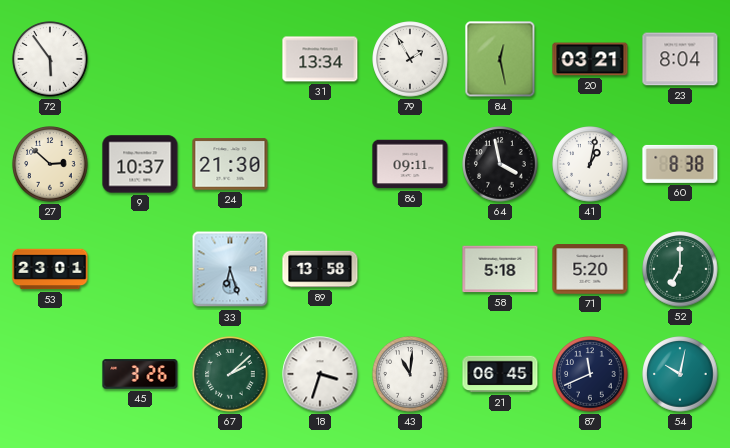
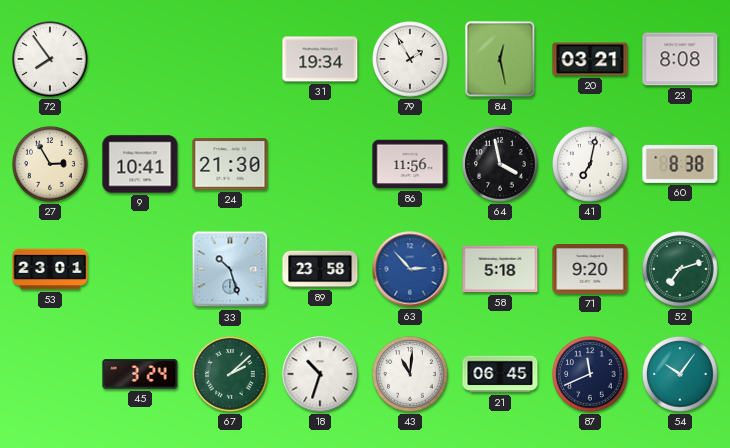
72: 5:54 -> 7:54 (50, 59)
31: 13:34 -> 19:34 (320, 59)
23: 8:04 -> 8:08 (680, 59)
27: 2:52 -> 2:55 (50, 164)
9: 10:37 -> 10:41 (140, 164)
86: 09:11 -> 11:56 (410, 164)
41: 1:02 -> 7:02 (590, 164)
33: 6:27 -> 10:27 (230, 269)
89: 13:58 -> 23:58 (320, 269)
63: none -> 2:53 (410, 269)
71: 5:20 -> 9:20 (590, 269)
52: 7:00 -> 7:12 (680, 269)
45: 3:26 -> 3:24 (140, 374)
18: 3:33 -> 10:33 (320, 374)
54: 10:02 -> 10:06 (680, 374)
